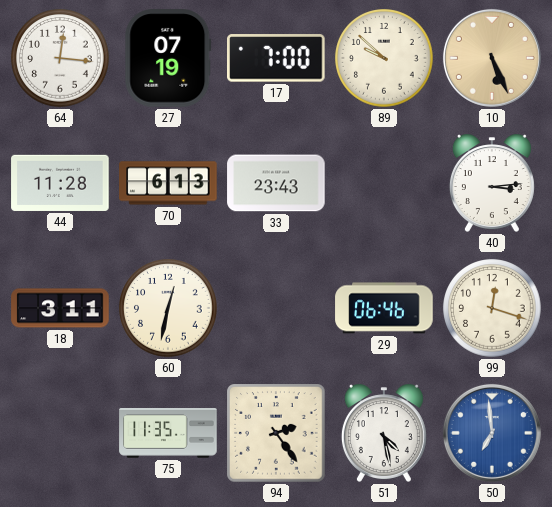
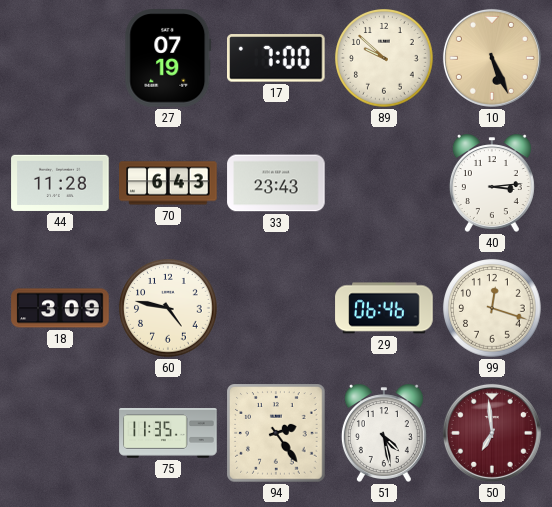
64: 12:16 -> none (60, 58)
70: 6:13 -> 6:43 (168, 183)
18: 3:11 -> 3:09 (60, 308)
60: 12:32 -> 4:47 (168, 308)
50 dial: blue -> burgundy (492, 433)
